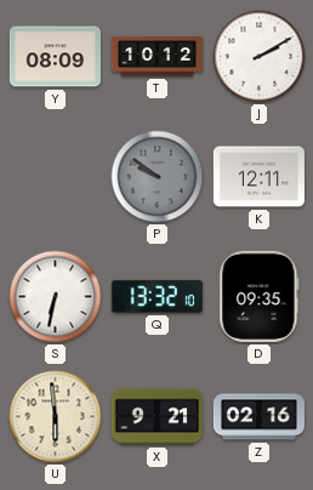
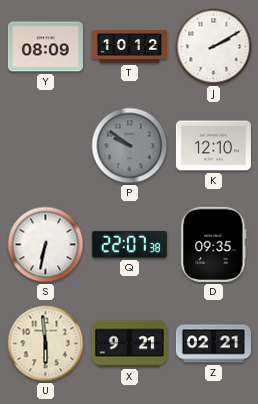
K: 12:11 -> 12:10 (213, 146)
Q: 13:32 -> 22:07 (129, 244)
Z: 02:16 -> 02:21 (213, 344)
